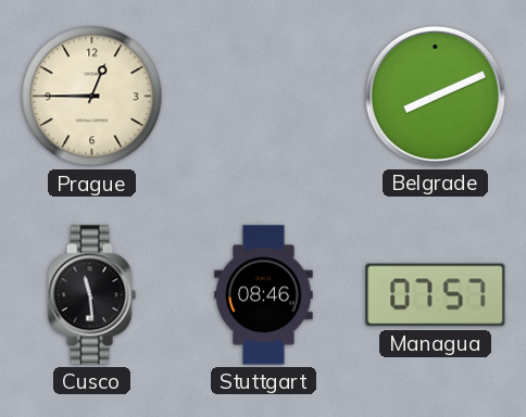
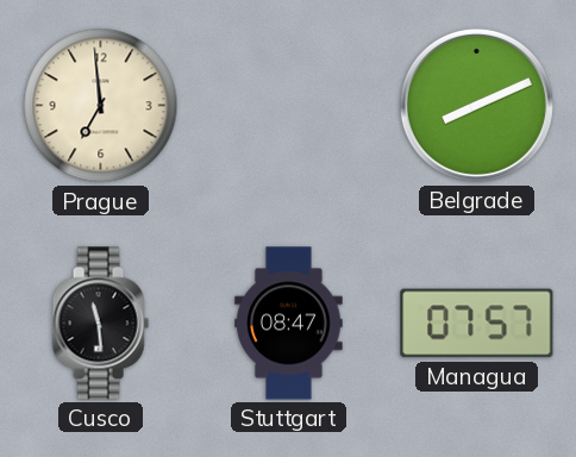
Prague: 12:45 -> 6:59 (101, 106)
Stuttgart: 08:46 -> 08:47 (289, 324)
